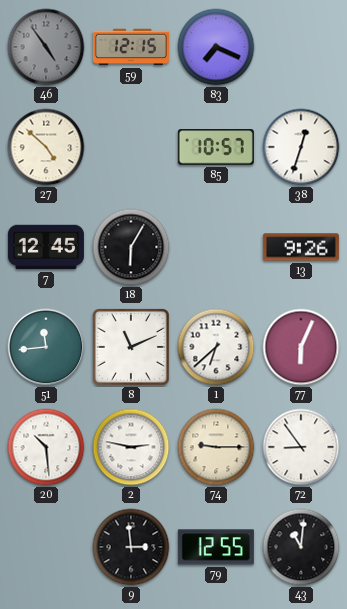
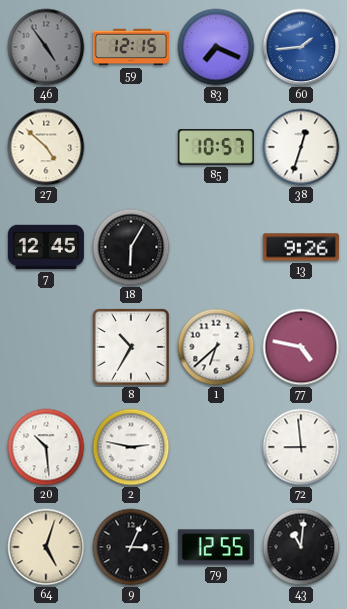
60: none -> 1:44 (301, 47)
51: 11:44 -> none (46, 347)
8: 11:11 -> 10:35 (131, 347)
77: 6:04 -> 4:47 (301, 347)
74: 9:15 -> none (216, 447)
72: 8:54 -> 8:59 (301, 447)
64: none -> 5:03 (46, 547)
9: 2:59 -> 3:04 (131, 547)
